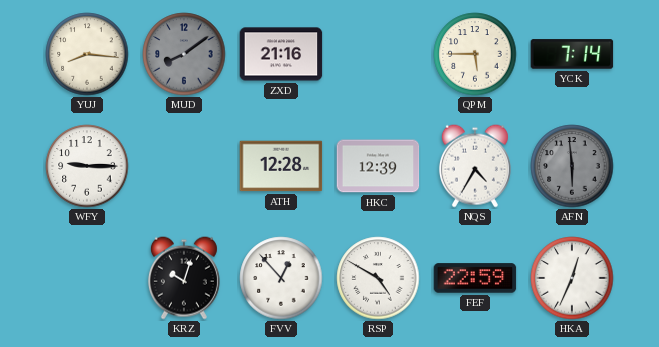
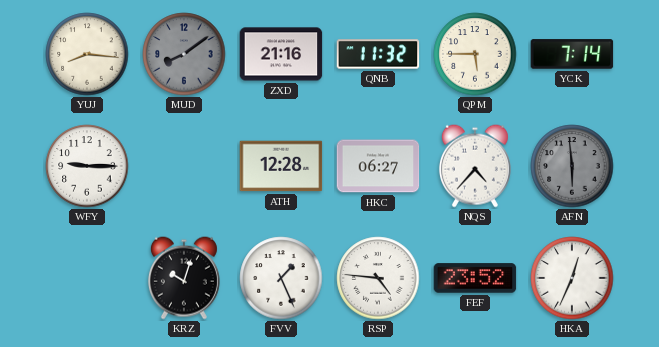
QNB: none -> 11:32 (378, 54)
HKC: 12:39 -> 06:27 (378, 166)
NQS: 4:35 -> 4:37 (475, 166)
FVV: 12:53 -> 1:26 (281, 278)
RSP: 4:50 -> 4:46 (378, 278)
FEF: 22:59 -> 23:52 (475, 278)
